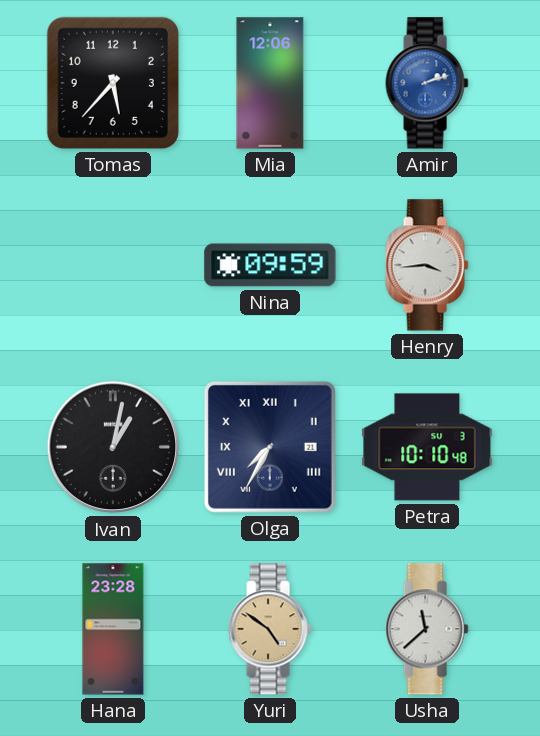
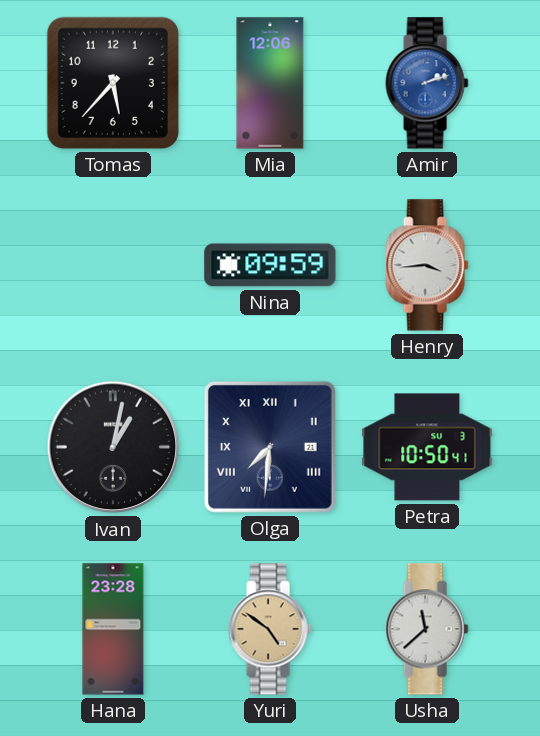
Olga: 7:35 -> 7:31 (270, 447)
Petra: 10:10 -> 10:50 (427, 447)
